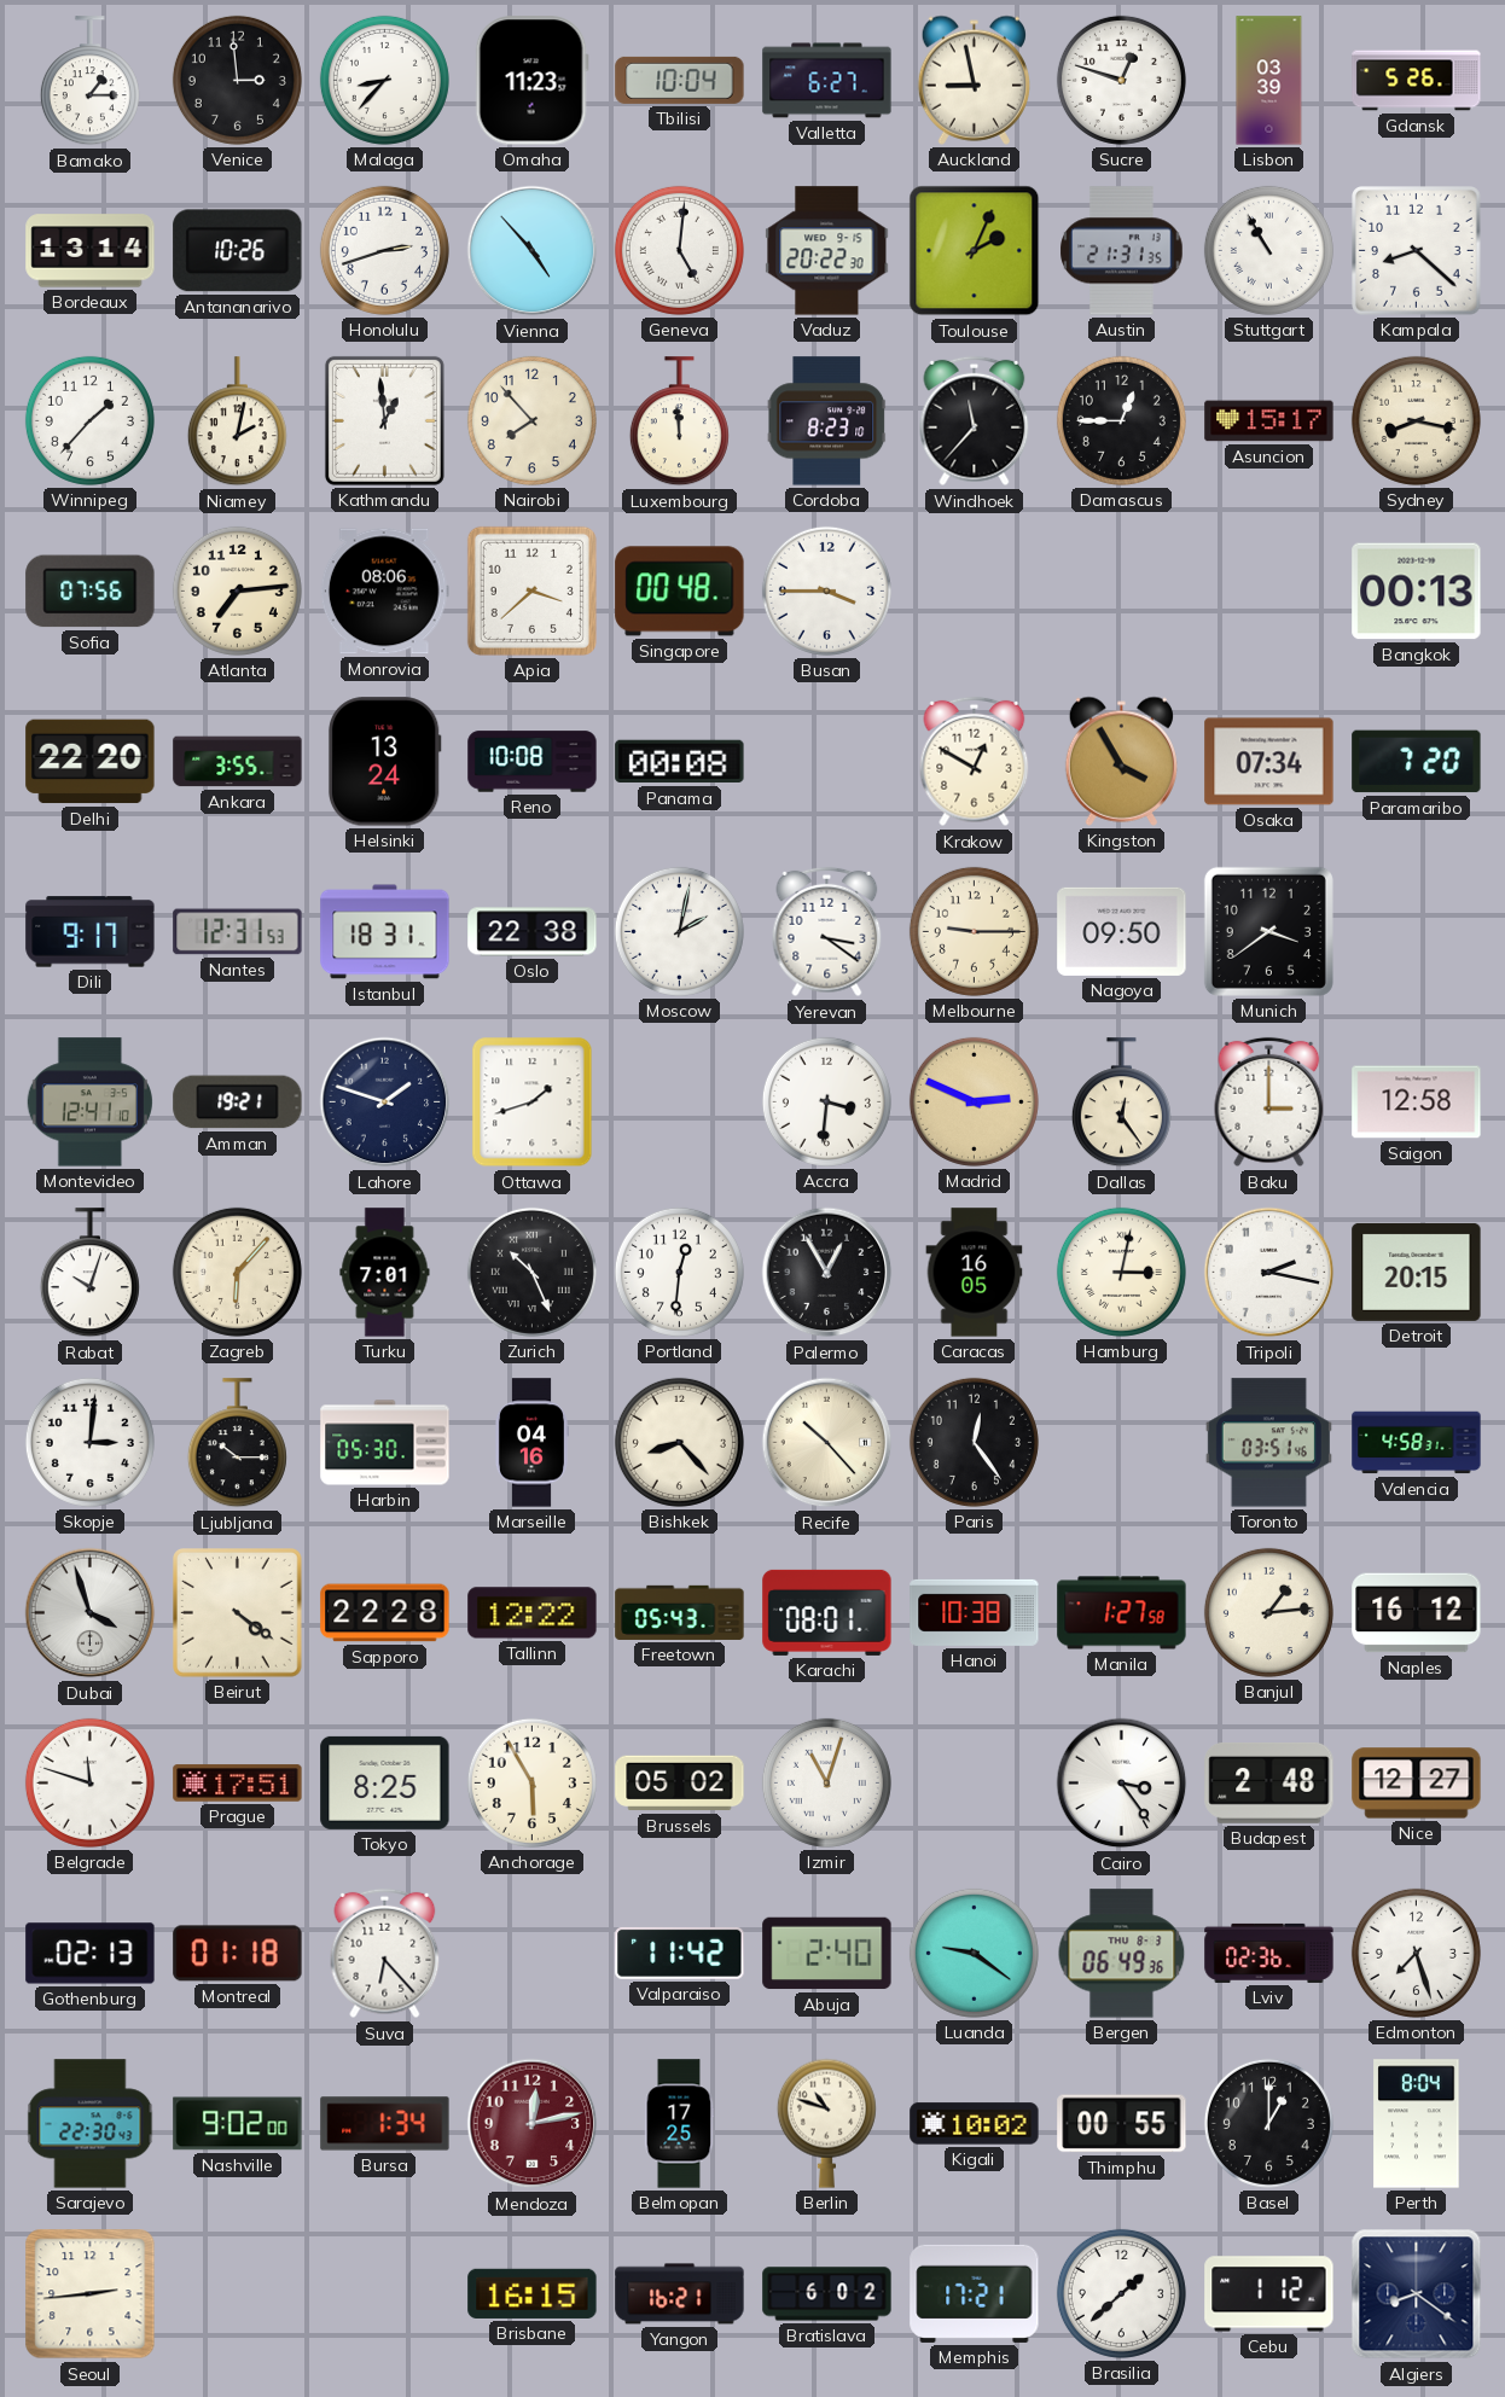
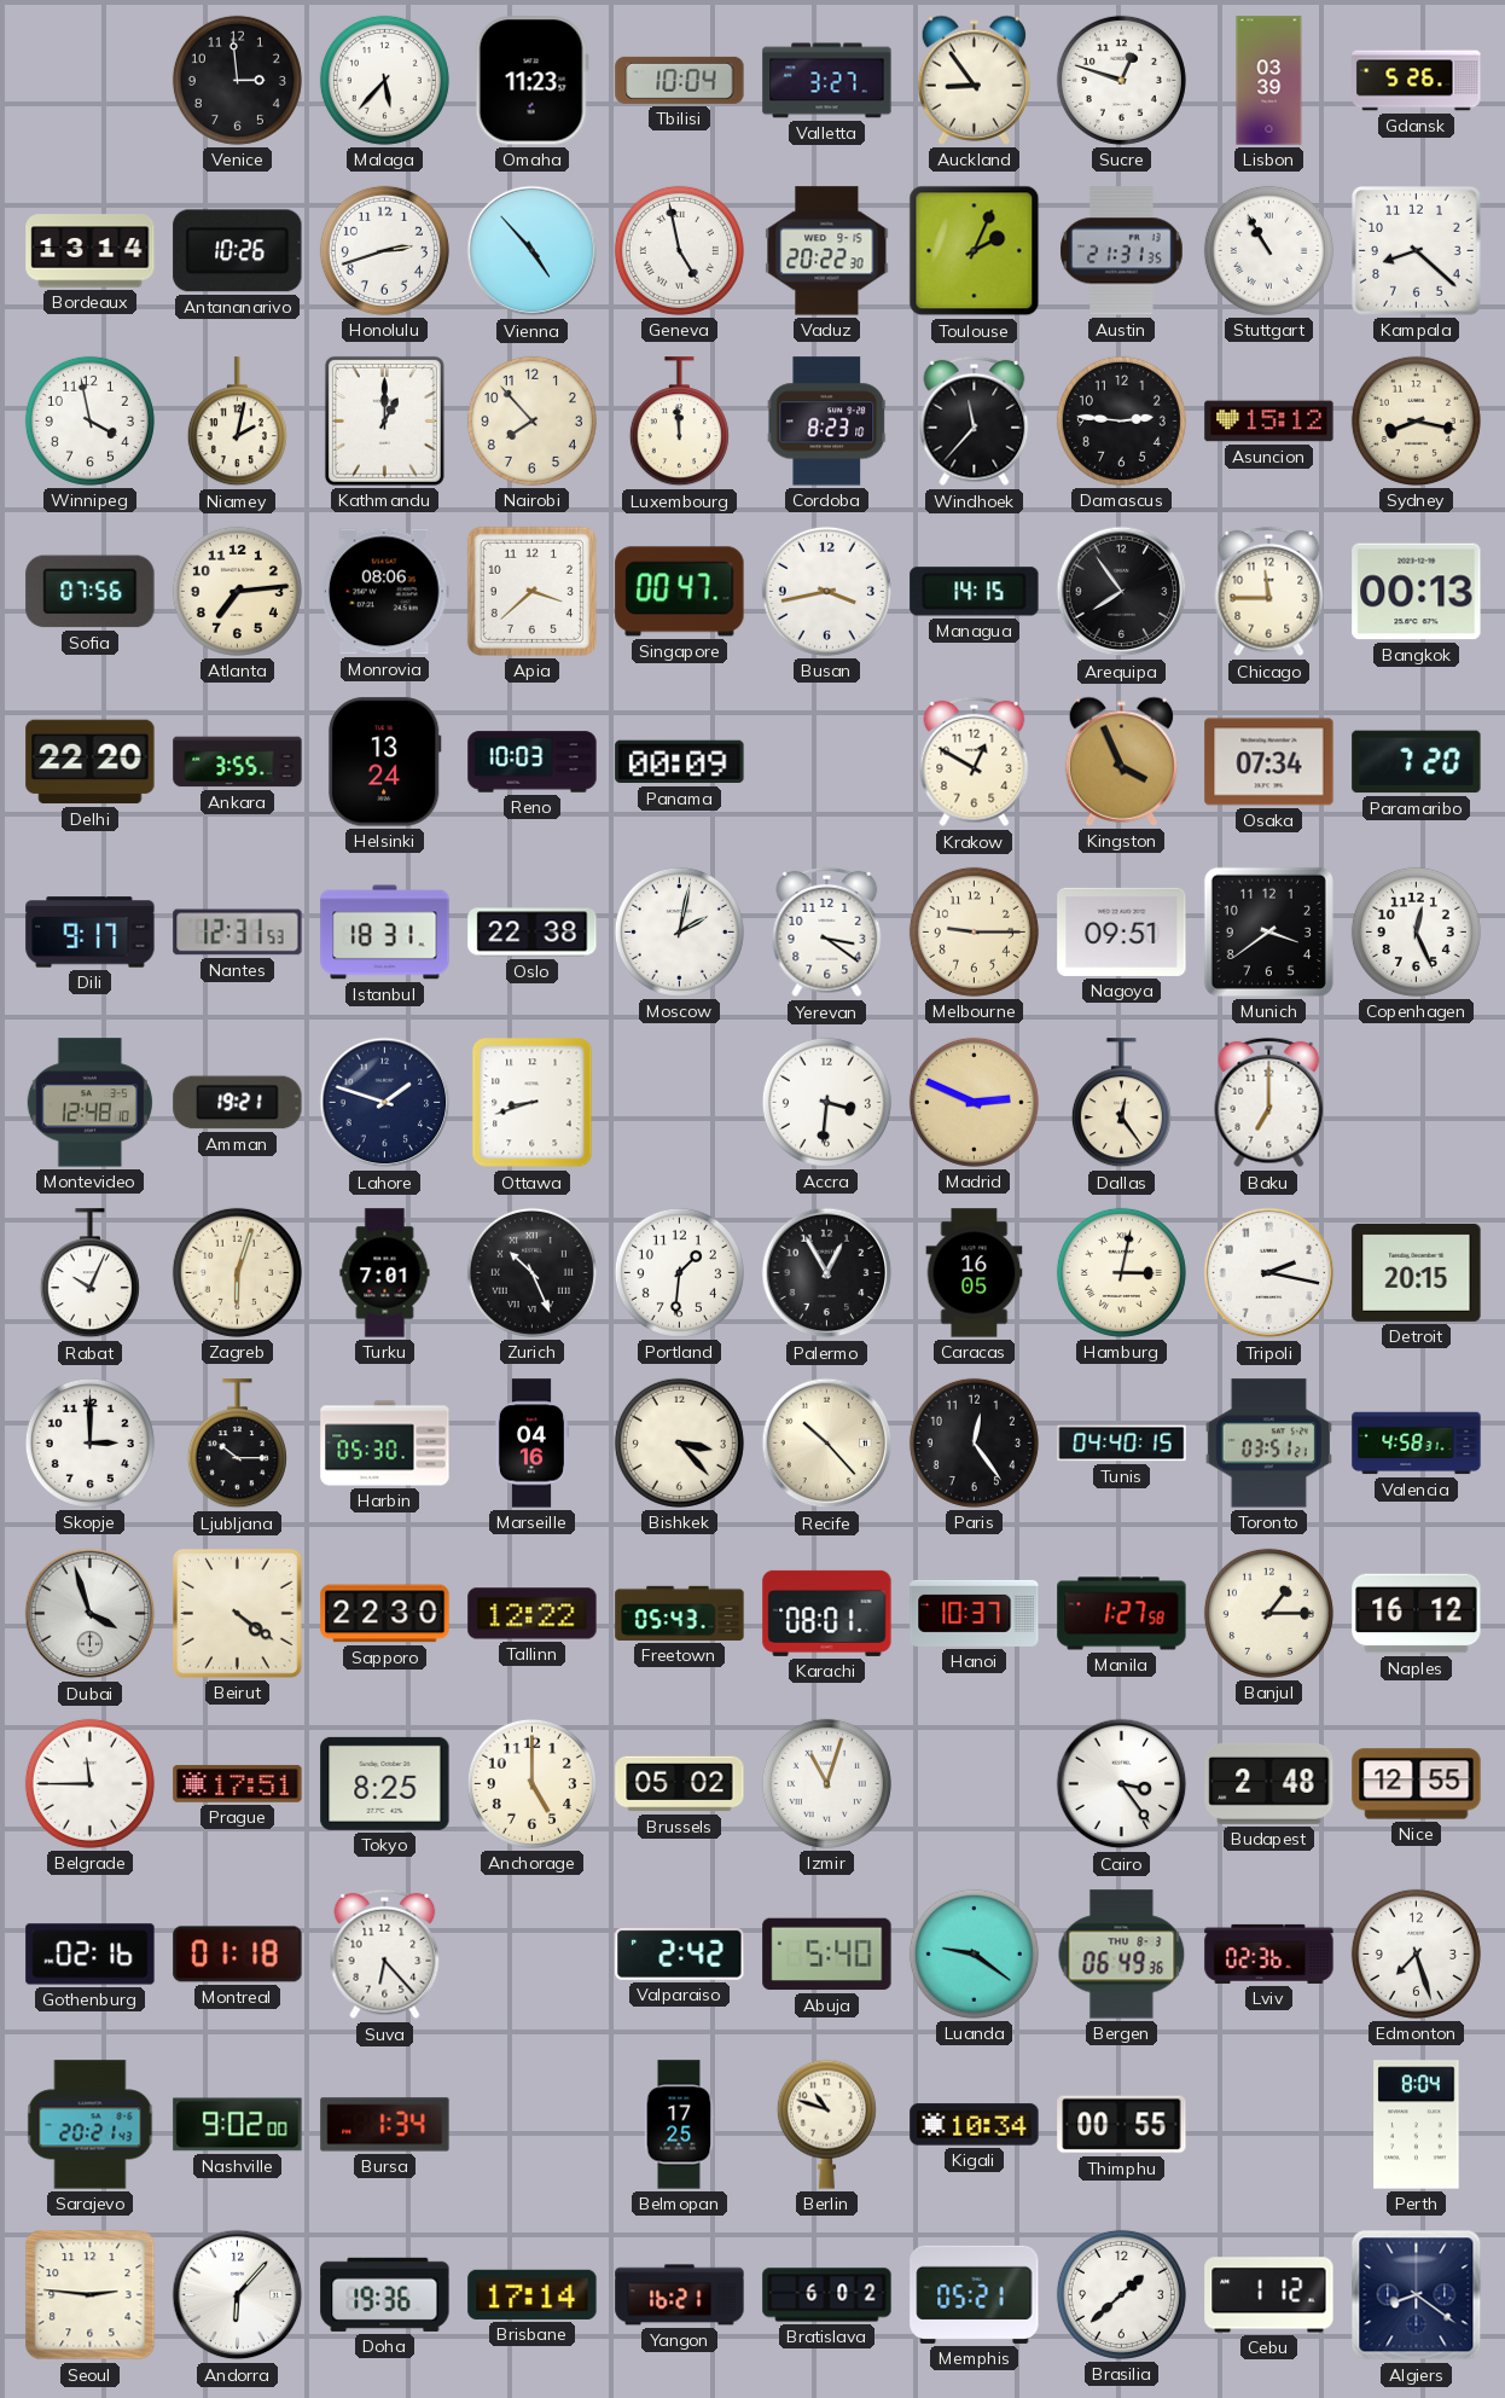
Bamako: 1:15 -> none (89, 81)
Malaga: 8:37 -> 5:37 (384, 80)
Valletta: 6:27 -> 3:27 (827, 81)
Auckland: 8:58 -> 8:54 (974, 80)
Geneva: 5:01 -> 4:58 (679, 250)
Winnipeg: 1:37 -> 3:58 (89, 420)
Kathmandu: 12:59 -> 1:00 (384, 420)
Damascus: 12:45 -> 2:46 (1121, 420)
Asuncion: 15:17 -> 15:12 (1269, 422)
Singapore: 00:48 -> 00:47 (680, 592)
Busan: 3:45 -> 3:43 (826, 591)
Managua: none -> 14:15 (975, 592)
Arequipa: none -> 7:54 (1122, 592)
Chicago: none -> 11:45 (1269, 592)
Reno: 10:08 -> 10:03 (533, 762)
Panama: 00:08 -> 00:09 (680, 762)
Kingston: 3:55 -> 3:56 (1121, 761)
Nagoya: 09:50 -> 09:51 (1122, 931)
Copenhagen: none -> 12:26 (1416, 931)
Montevideo: 12:41 -> 12:48 (89, 1103)
Ottawa: 1:42 -> 8:42 (533, 1103)
Baku: 3:00 -> 7:00 (1269, 1103)
Saigon: 12:58 -> none (1417, 1102)
Rabat: 10:03 -> 10:04 (89, 1273)
Zagreb: 6:07 -> 6:03 (237, 1272)
Portland: 12:31 -> 1:31 (679, 1272)
Skopje: 3:01 -> 3:00 (89, 1442)
Bishkek: 8:23 -> 3:23 (679, 1442)
Tunis: none -> 04:40 (1122, 1444)
Toronto: 03:51:46 -> 03:51:21 (1268, 1444)
Sapporo: 22:28 -> 22:30 (385, 1614)
Hanoi: 10:38 -> 10:37 (975, 1613)
Banjul: 1:14 -> 1:15 (1268, 1613)
Belgrade: 11:48 -> 11:45 (89, 1783)
Anchorage: 5:55 -> 5:00 (531, 1783)
Nice: 12:27 -> 12:55 (1417, 1784)
Gothenburg: 02:13 -> 02:16 (91, 1955)
Valparaiso: 11:42 -> 2:42 (680, 1953)
Abuja: 2:40 -> 5:40 (827, 1955)
Sarajevo: 22:30 -> 20:21 (91, 2125)
Mendoza: 12:13 -> none (533, 2124)
Kigali: 10:02 -> 10:34 (975, 2125)
Basel: 1:00 -> none (1268, 2123)
Seoul: 2:44 -> 2:46 (91, 2295)
Andorra: none -> 6:07 (238, 2295)
Doha: none -> 19:36 (385, 2294)
Brisbane: 16:15 -> 17:14 (533, 2294)
Memphis: 17:21 -> 05:21 (975, 2294)
